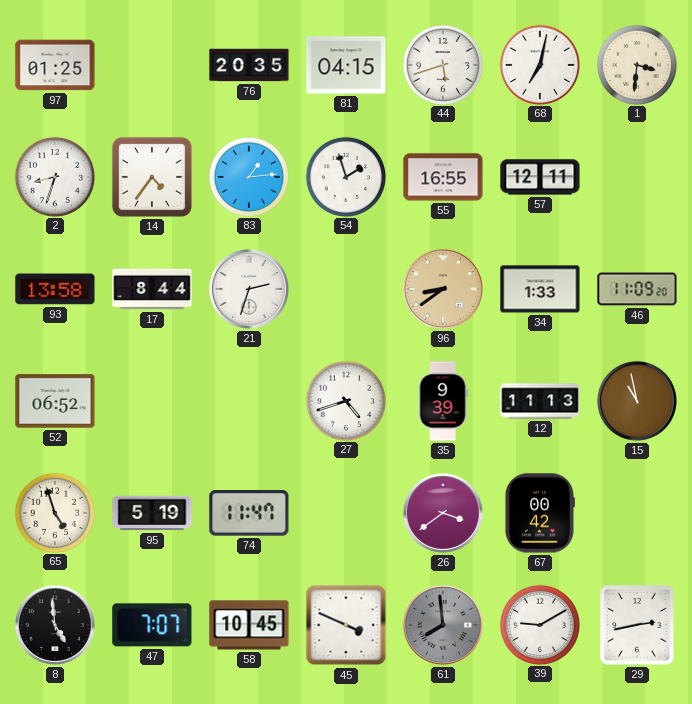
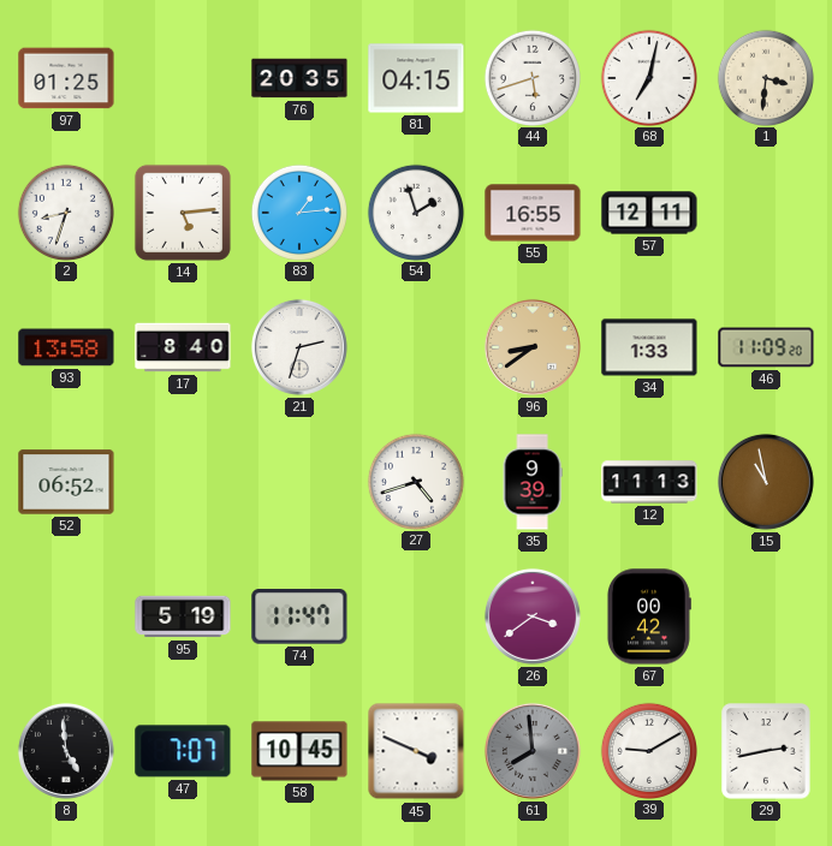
14: 4:36 -> 5:14 (183, 213)
17: 8:44 -> 8:40 (183, 347)
65: 4:57 -> none (54, 512)
